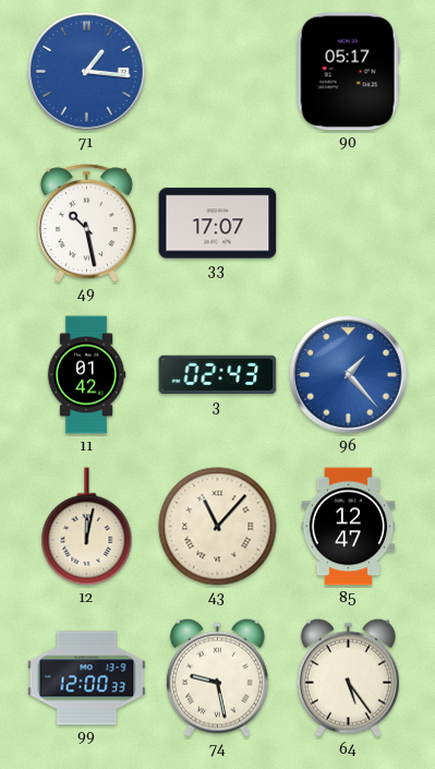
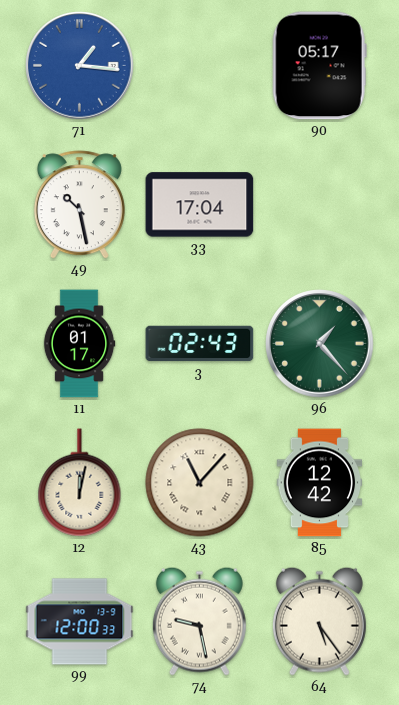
33: 17:07 -> 17:04 (200, 205)
11: 01:42 -> 01:17 (79, 344)
96 dial: blue -> green (320, 344)
85: 12:47 -> 12:42 (320, 483)
